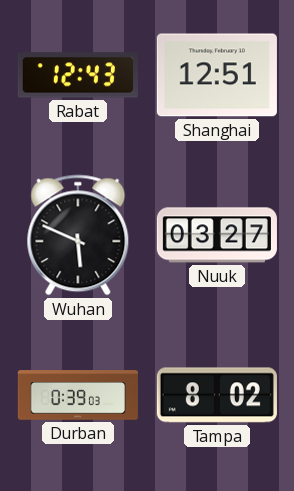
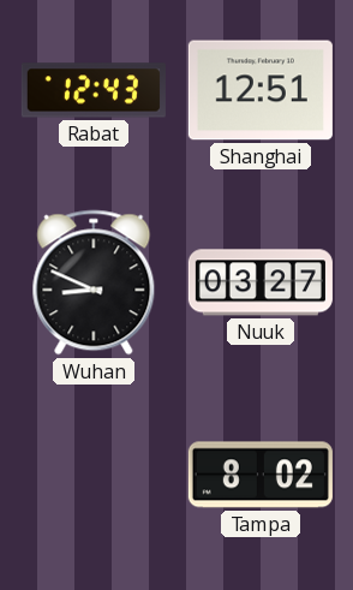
Wuhan: 5:49 -> 8:49 (94, 282)
Durban: 0:39 -> none (78, 395)
